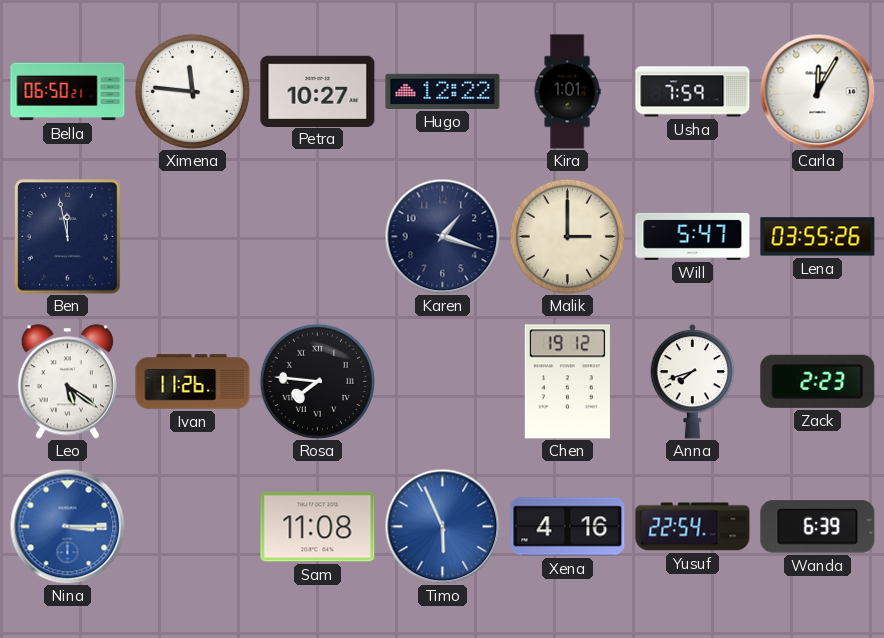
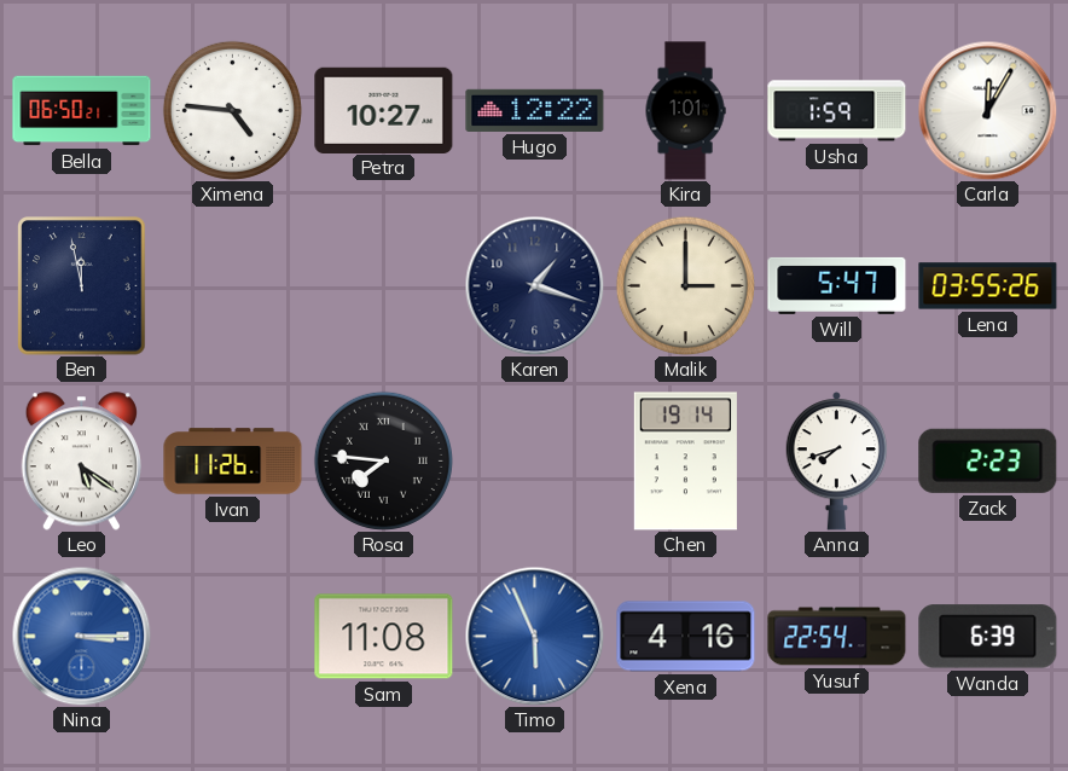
Ximena: 11:46 -> 4:46 (232, 110)
Usha: 7:59 -> 1:59 (837, 111)
Chen: 19:12 -> 19:14 (685, 462)
